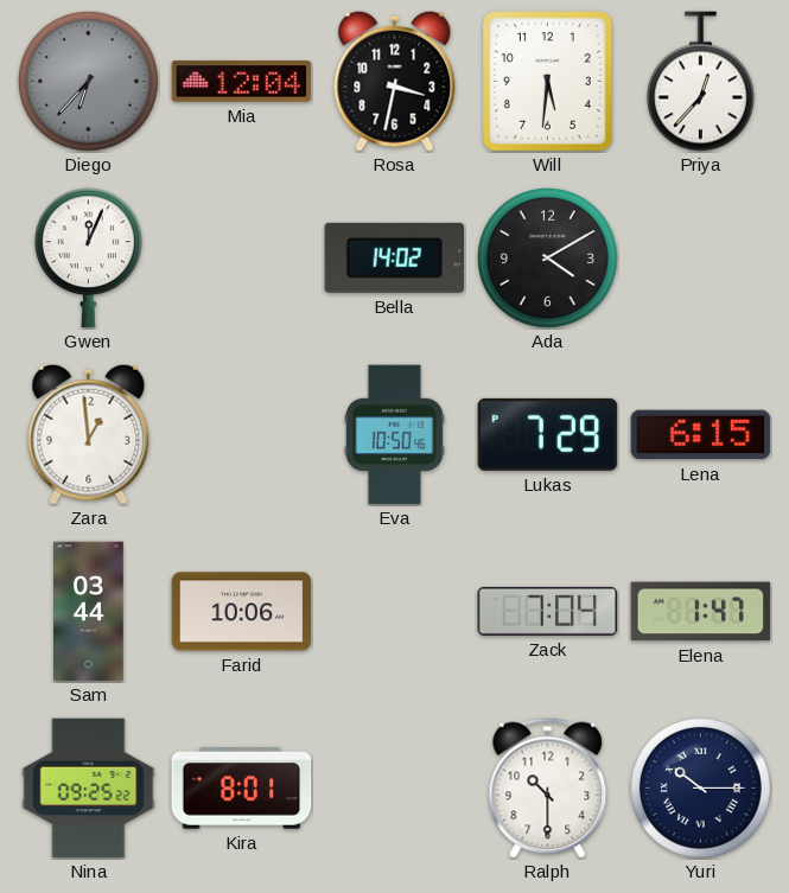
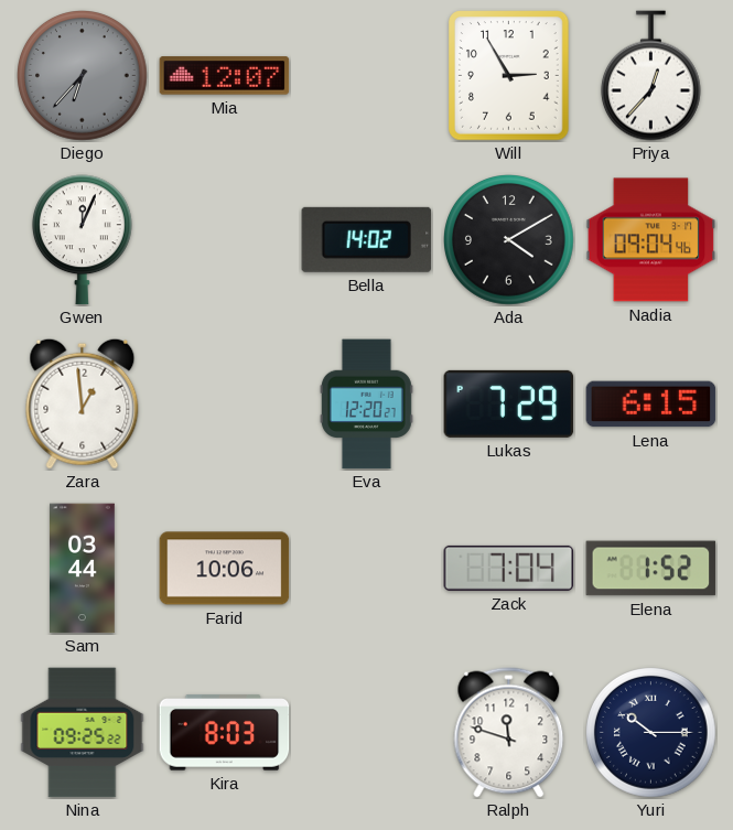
Mia: 12:04 -> 12:07 (225, 76)
Rosa: 3:32 -> none (395, 81)
Will: 5:31 -> 2:55 (509, 76)
Nadia: none -> 09:04 (651, 240)
Eva: 10:50 -> 12:20 (366, 405)
Elena: 1:47 -> 1:52 (651, 569)
Kira: 8:01 -> 8:03 (225, 733)
Ralph: 10:30 -> 11:48 (509, 733)
